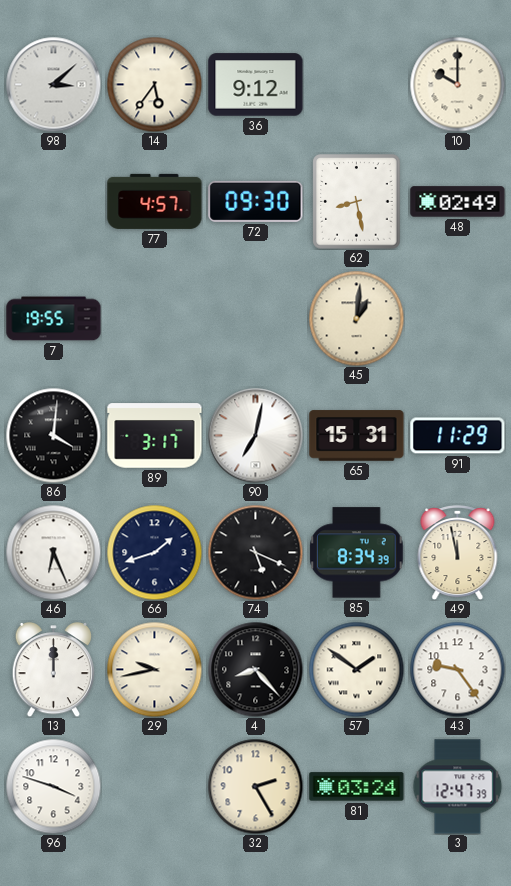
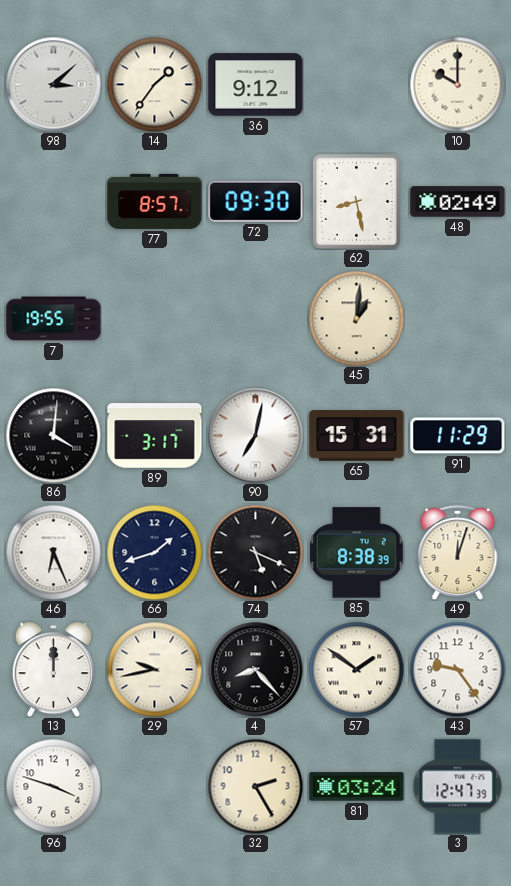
14: 5:36 -> 1:36 (154, 84)
77: 4:57 -> 8:57 (155, 201)
85: 8:34 -> 8:38 (357, 553)
49: 11:58 -> 12:03 (458, 553)
